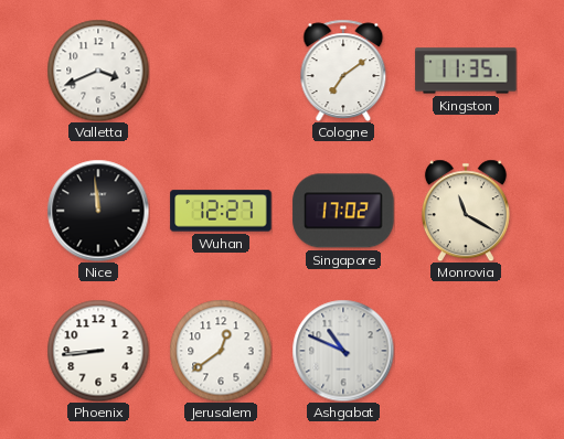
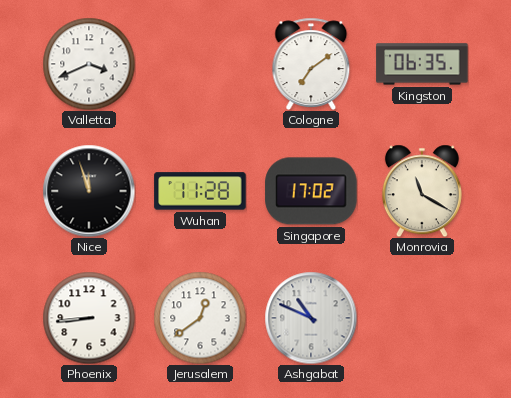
Kingston: 11:35 -> 06:35 (422, 64)
Nice: 11:59 -> 11:57 (89, 191)
Wuhan: 12:27 -> 11:28 (200, 191)
